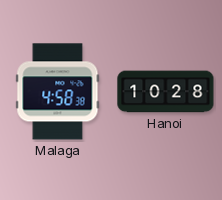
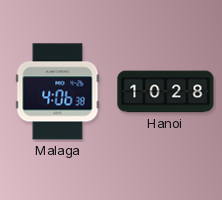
Malaga: 4:58 -> 4:06 (58, 92)
